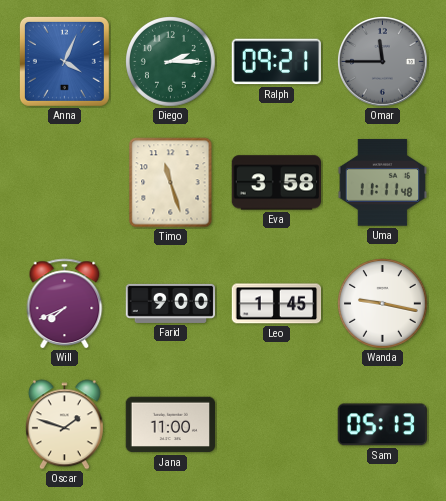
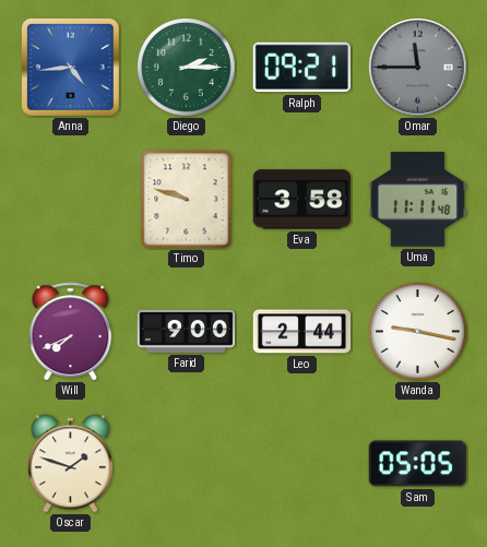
Anna: 4:04 -> 4:44 (70, 67)
Timo: 11:27 -> 9:48 (187, 200)
Leo: 1:45 -> 2:44 (302, 332)
Jana: 11:00 -> none (171, 425)
Sam: 05:13 -> 05:05 (417, 464)
